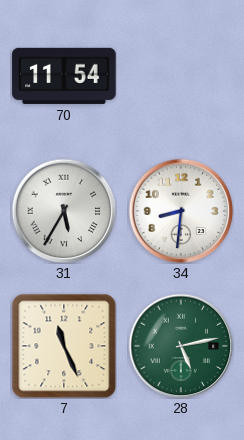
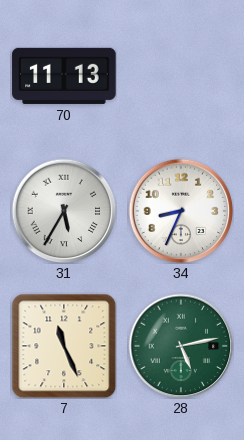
70: 11:54 -> 11:13 (64, 76)
34: 8:31 -> 8:34 (181, 211)
